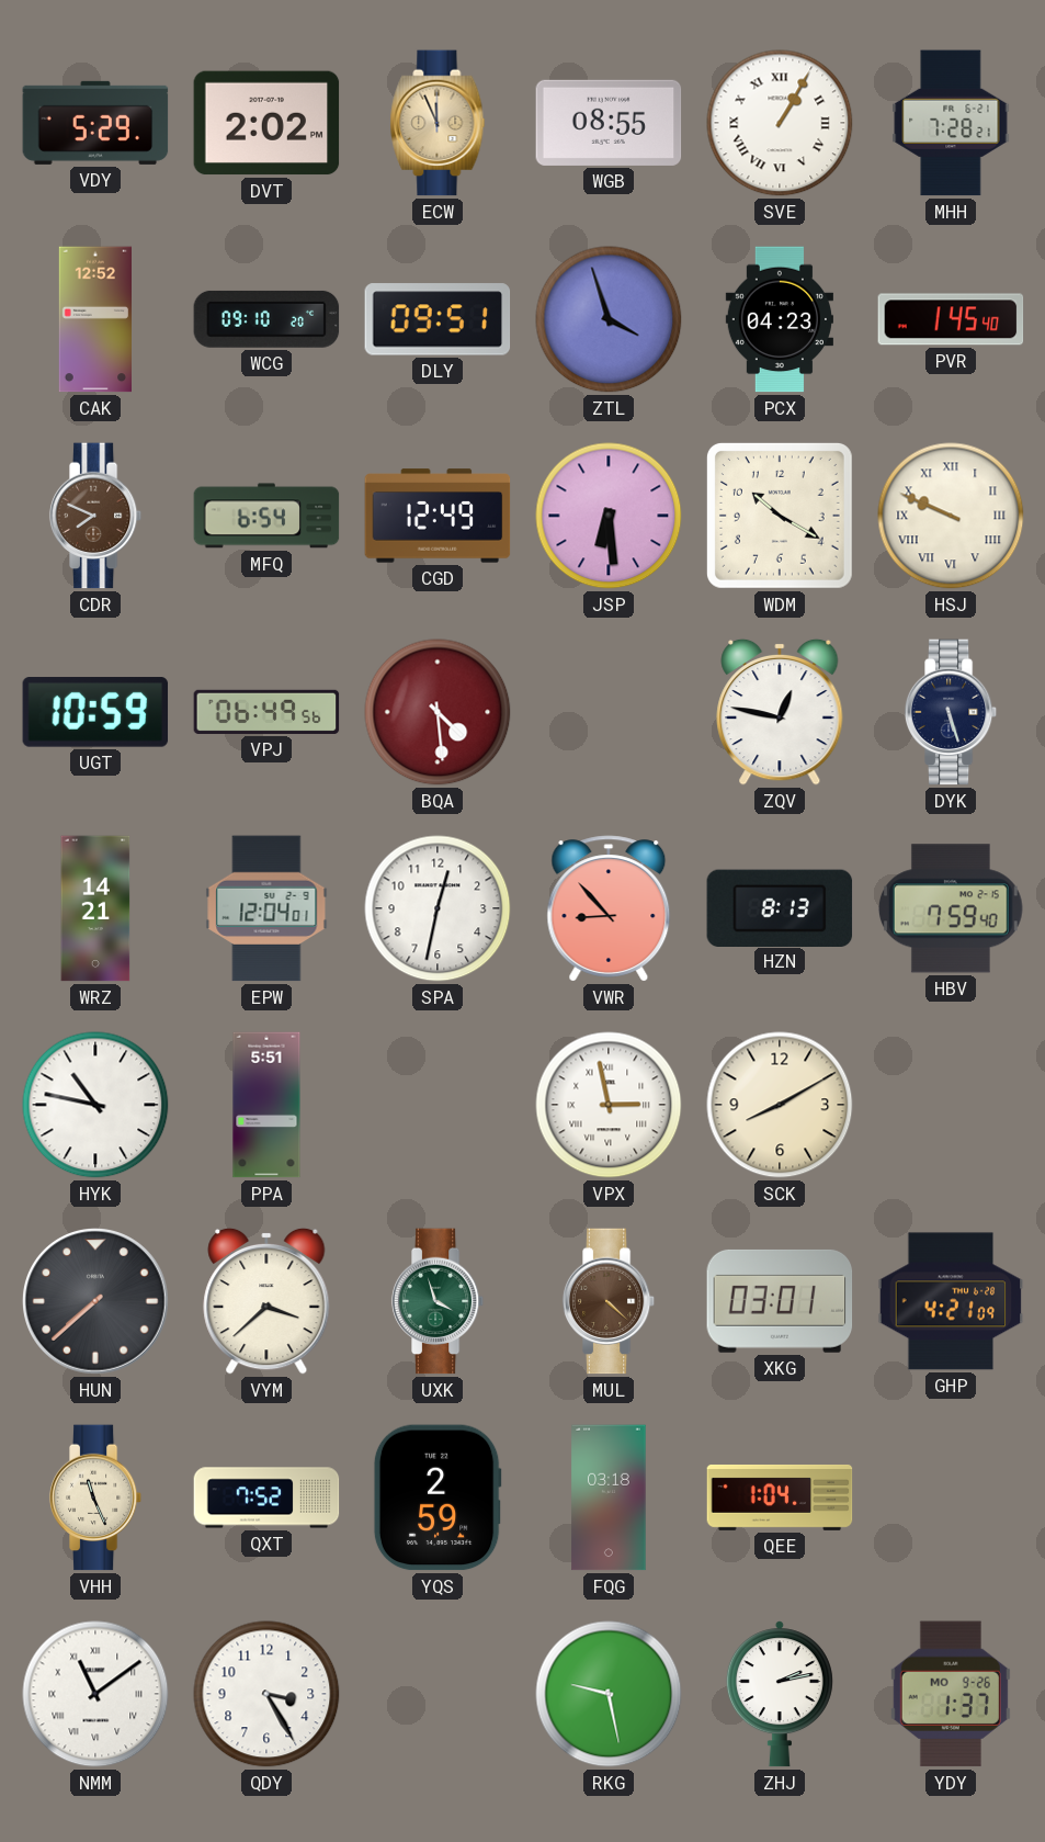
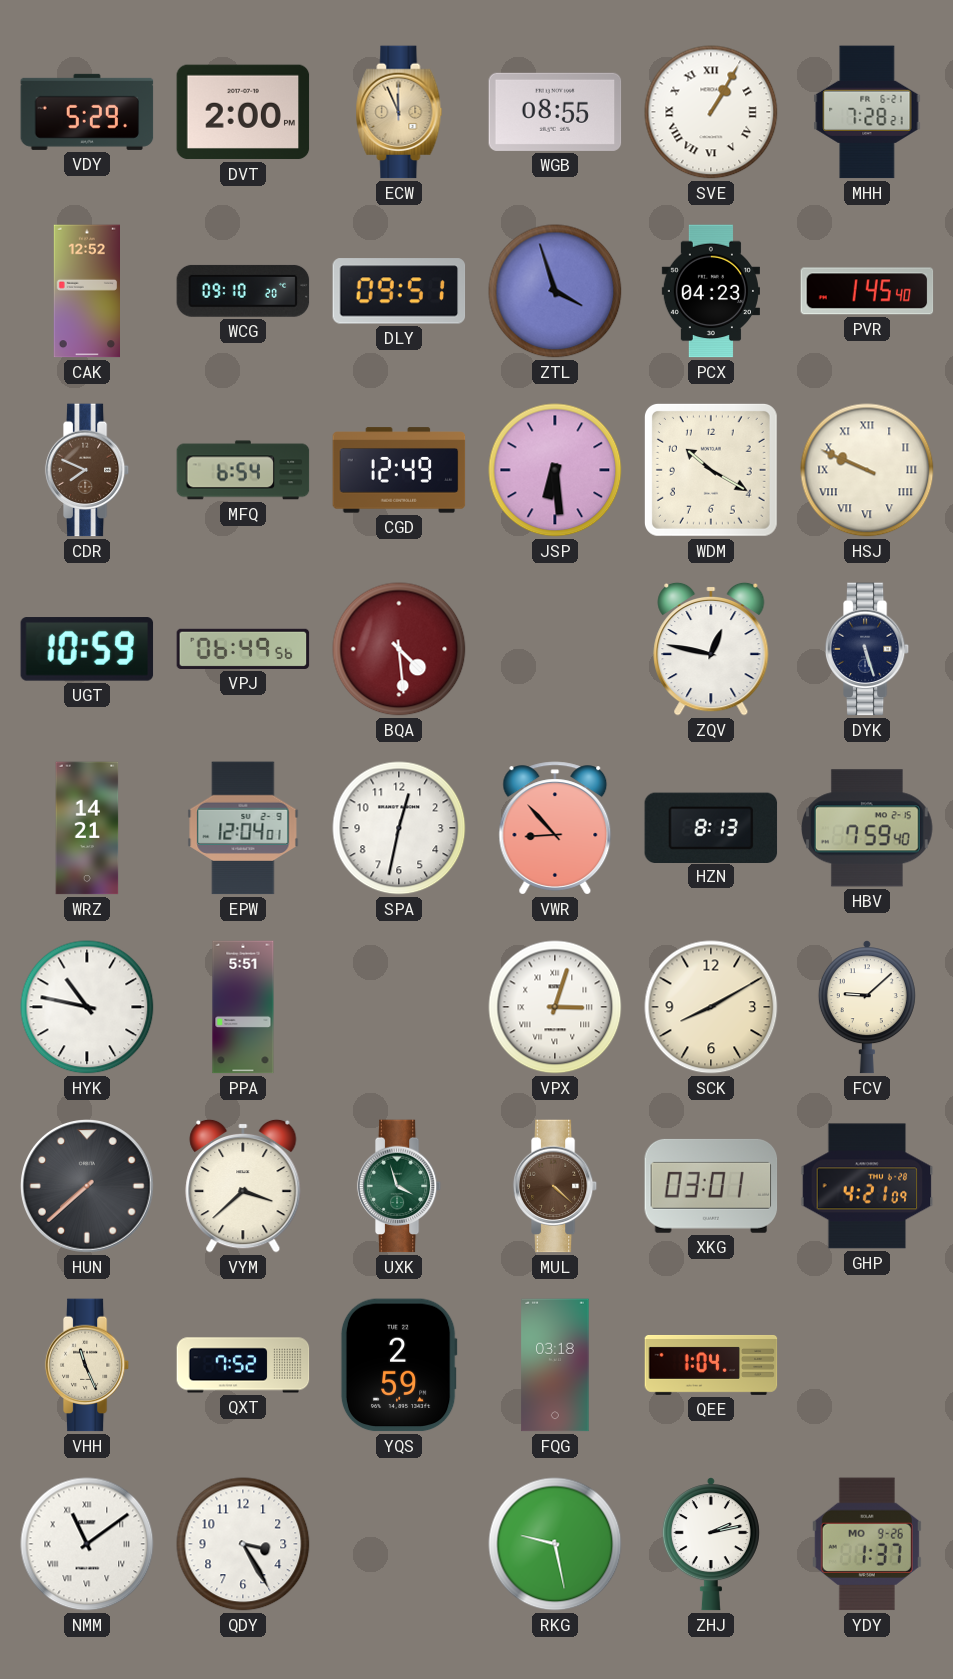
DVT: 2:02 -> 2:00 (243, 112)
VPX: 2:58 -> 3:03 (555, 1007)
FCV: none -> 9:08 (867, 1007)
